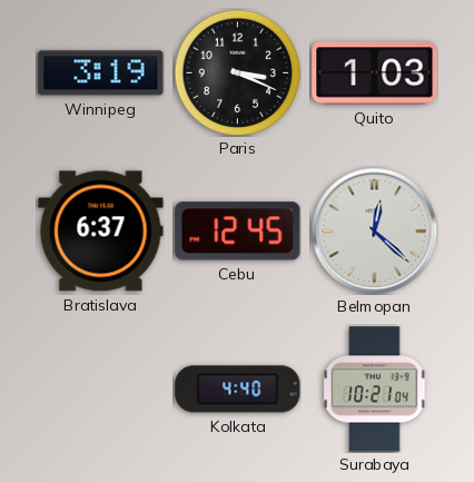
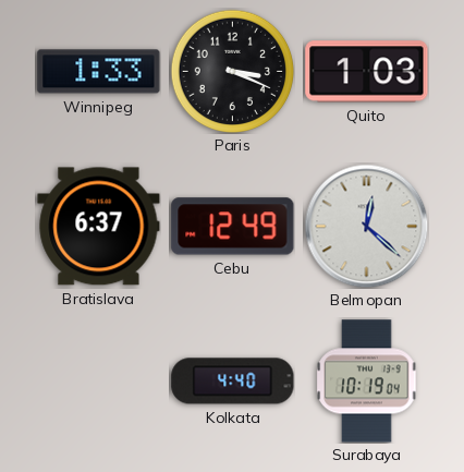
Winnipeg: 3:19 -> 1:33 (99, 72)
Cebu: 12:45 -> 12:49 (233, 227)
Surabaya: 10:21 -> 10:19 (367, 382)
